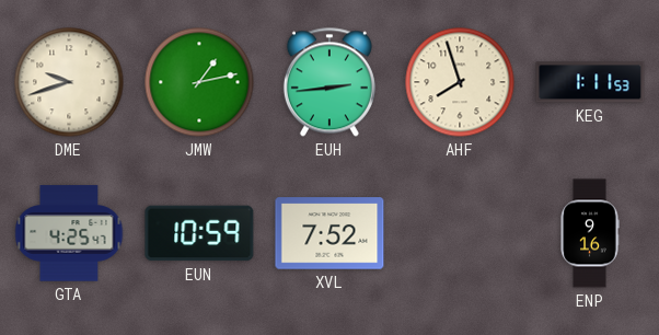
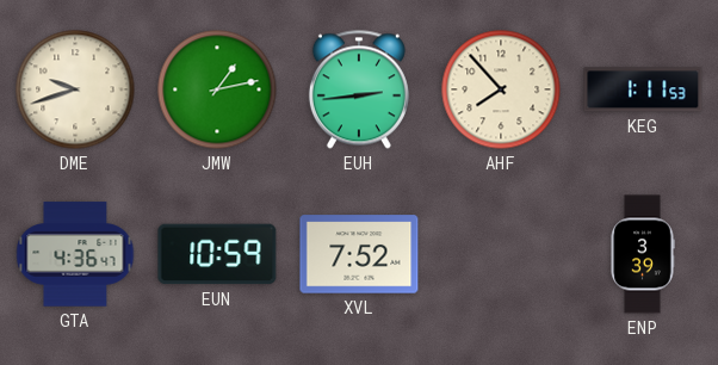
AHF: 7:57 -> 7:53 (501, 89)
GTA: 4:25 -> 4:36 (75, 254)
ENP: 9:16 -> 3:39 (643, 254)
